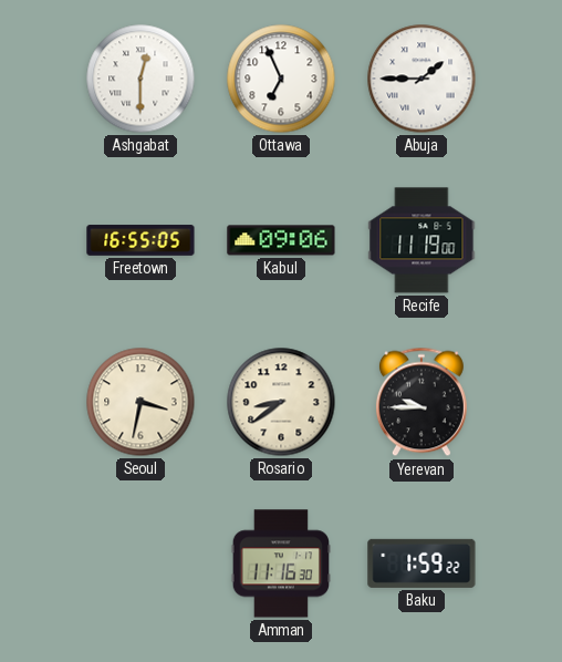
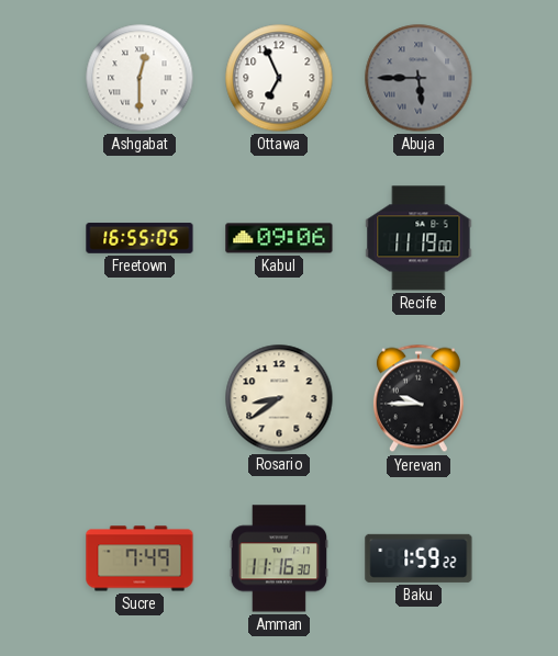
Abuja: 1:45 -> 5:45 (418, 78)
Abuja dial: white -> grey (418, 78)
Seoul: 3:32 -> none (140, 402)
Sucre: none -> 7:49 (139, 558)
